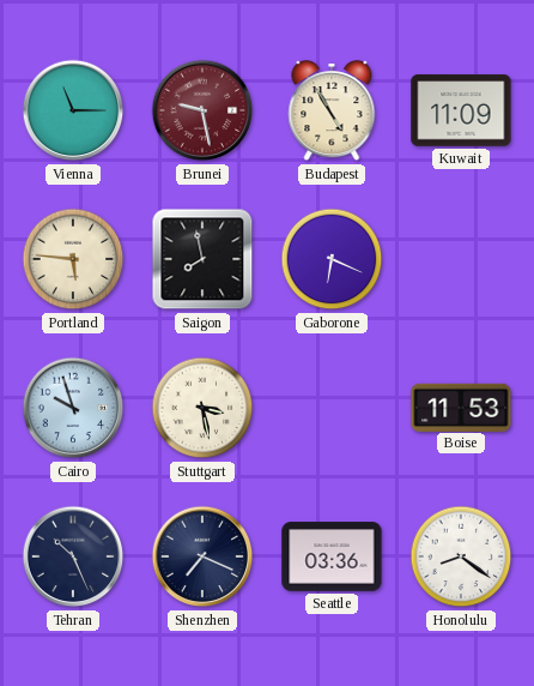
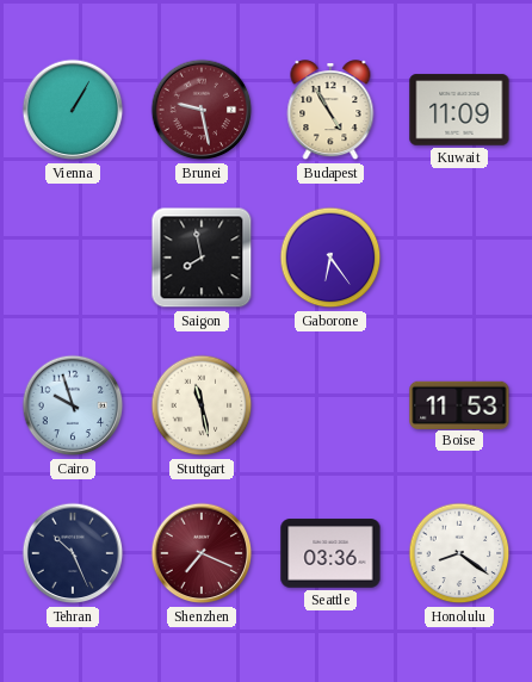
Vienna: 11:15 -> 1:05 (73, 110)
Portland: 5:46 -> none (73, 259)
Gaborone: 6:19 -> 6:24 (330, 258)
Stuttgart: 3:28 -> 11:28 (202, 405)
Shenzhen dial: navy -> burgundy (202, 553)
